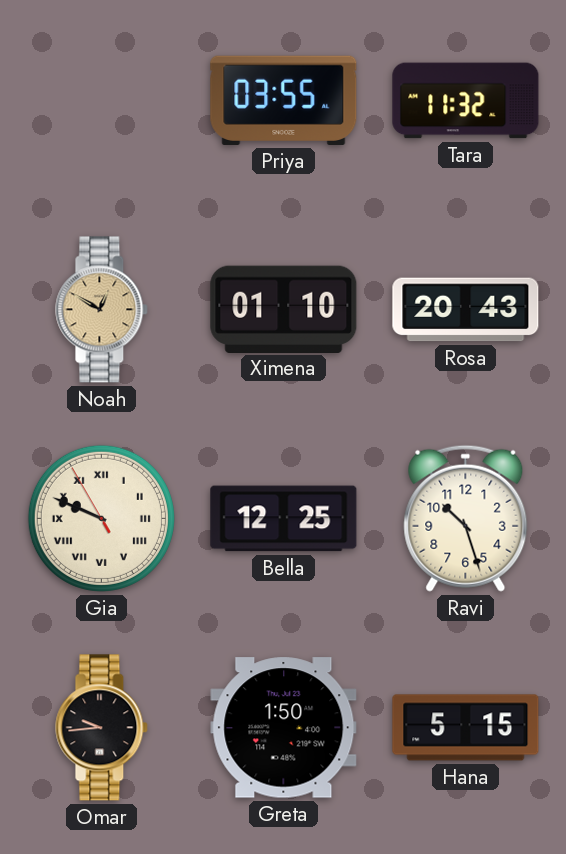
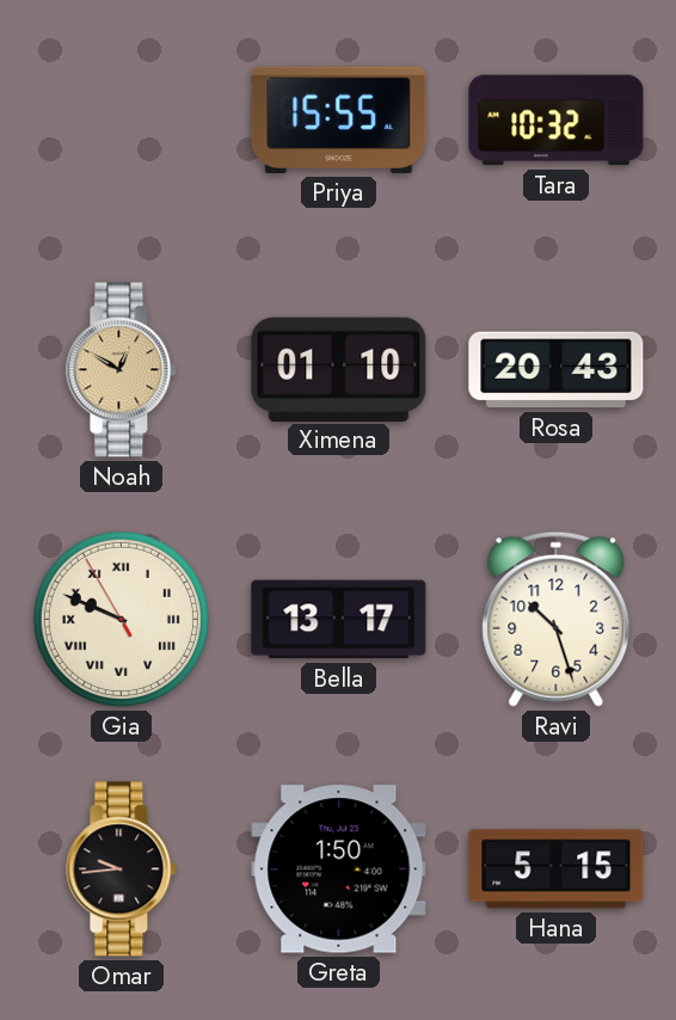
Priya: 03:55 -> 15:55 (339, 119)
Tara: 11:32 -> 10:32 (557, 121)
Bella: 12:25 -> 13:17 (339, 620)
